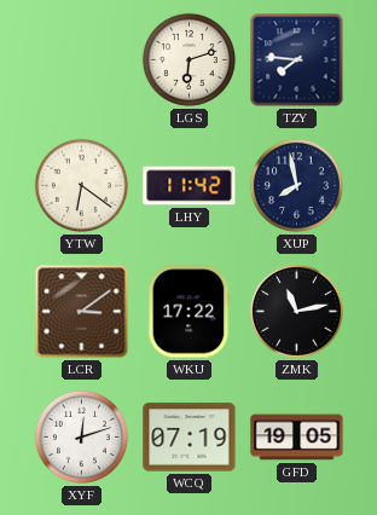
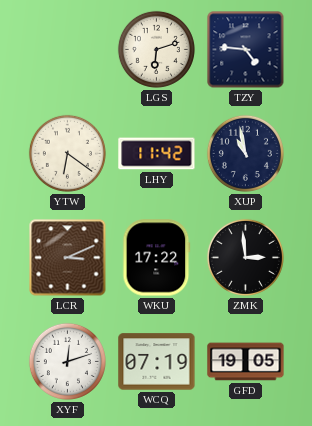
TZY: 7:46 -> 4:46 (246, 50)
XUP: 7:58 -> 10:58 (245, 153)
LCR: 3:09 -> 3:11 (68, 258)
ZMK: 11:13 -> 2:59 (245, 257)
